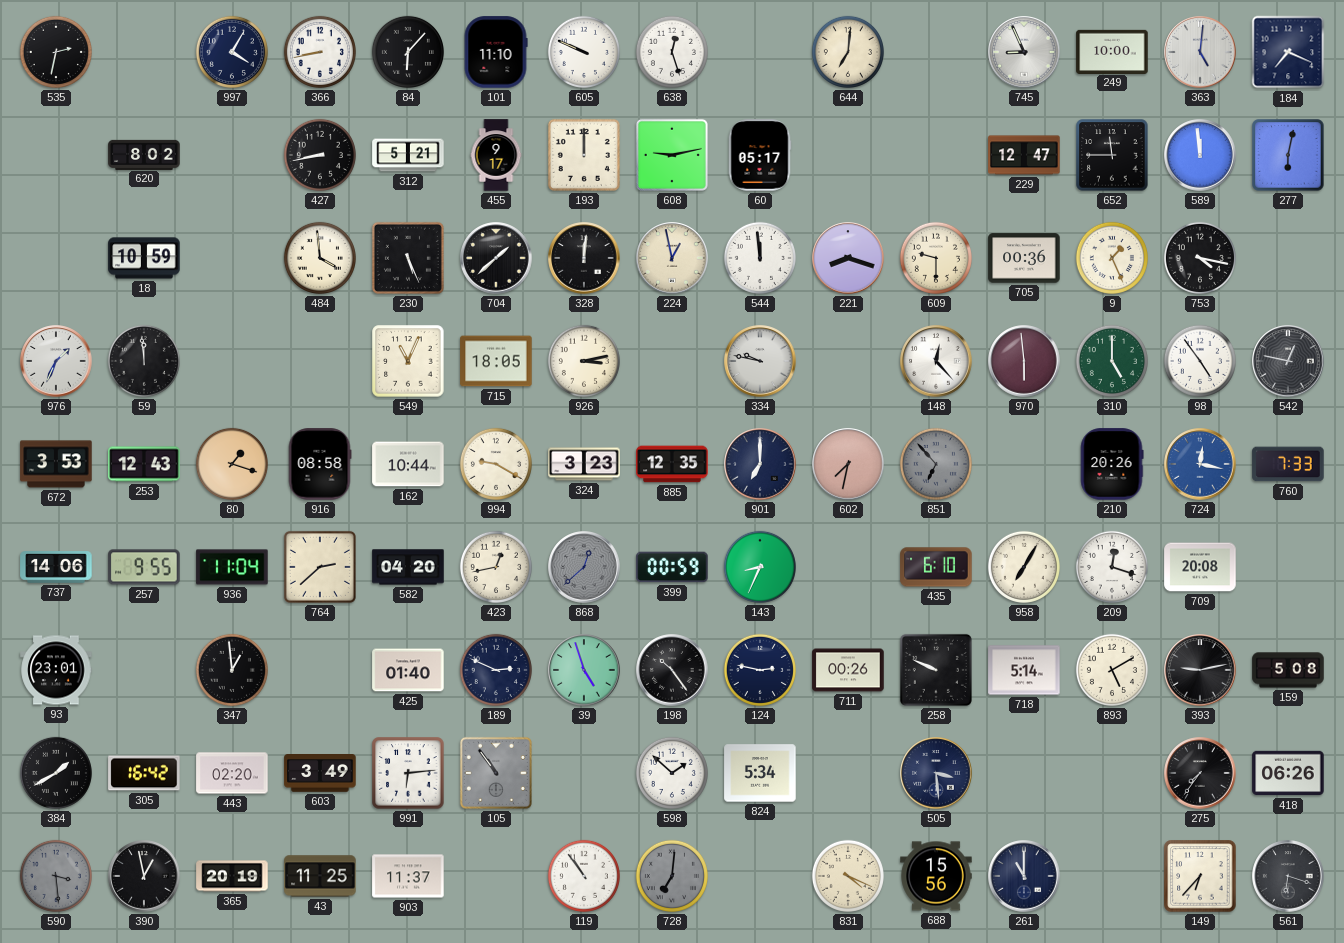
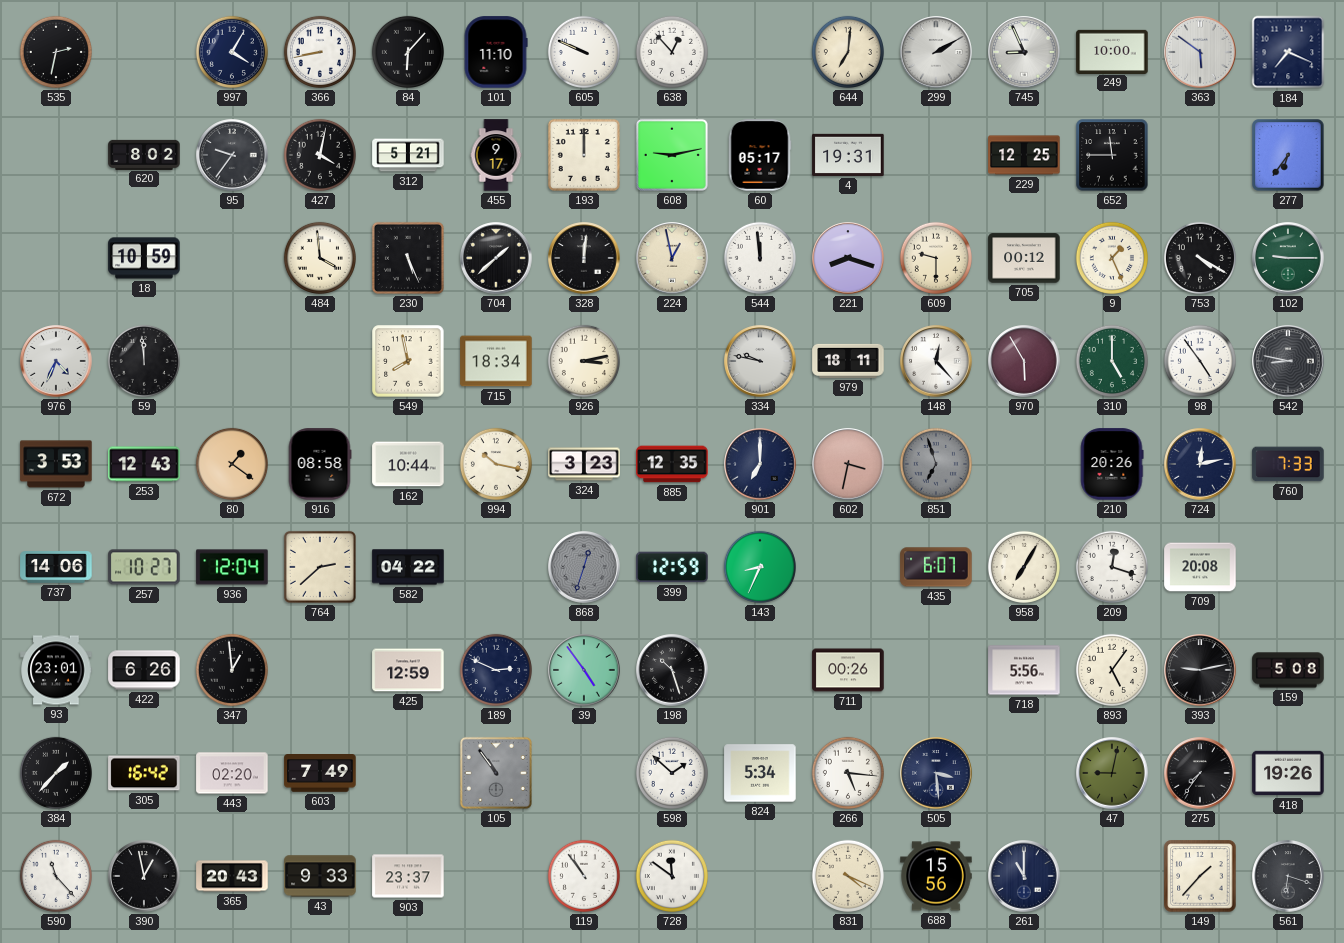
638: 12:27 -> 12:53 (672, 52)
299: none -> 2:10 (936, 52)
363: 5:01 -> 5:51 (1200, 52)
95: none -> 9:36 (232, 155)
427: 8:43 -> 4:02 (320, 155)
4: none -> 19:31 (848, 155)
229: 12:47 -> 12:25 (1024, 155)
589: 11:59 -> none (1200, 155)
277: 6:02 -> 6:36 (1288, 155)
705: 00:36 -> 00:12 (1024, 258)
753: 4:17 -> 4:20 (1200, 258)
102: none -> 9:15 (1288, 258)
976: 1:34 -> 4:34 (56, 361)
549: 11:04 -> 7:58 (408, 361)
715: 18:05 -> 18:34 (496, 361)
979: none -> 18:11 (848, 361)
970: 5:59 -> 5:55 (1024, 361)
542: 12:47 -> 8:47 (1288, 361)
80: 1:18 -> 1:21 (232, 464)
994: 9:20 -> 10:17 (496, 464)
602: 7:32 -> 3:32 (848, 464)
851: 6:53 -> 6:57 (936, 464)
724: 12:17 -> 12:13 (1200, 464)
724 dial: blue -> navy (1200, 464)
257: 9:55 -> 10:27 (144, 567)
936: 11:04 -> 12:04 (232, 567)
582: 04:20 -> 04:22 (408, 567)
423: 12:43 -> none (496, 567)
868: 12:38 -> 12:33 (584, 567)
399: 00:59 -> 12:59 (672, 567)
435: 6:10 -> 6:07 (936, 567)
422: none -> 6:26 (144, 670)
425: 01:40 -> 12:59 (408, 670)
39: 4:57 -> 4:54 (584, 670)
198: 10:24 -> 10:27 (672, 670)
124: 2:47 -> none (760, 670)
258: 9:49 -> none (936, 670)
718: 5:14 -> 5:56 (1024, 670)
893: 5:10 -> 5:06 (1112, 670)
384: 1:40 -> 1:37 (56, 773)
603: 3:49 -> 7:49 (320, 773)
991: 6:14 -> none (408, 773)
266: none -> 5:16 (848, 773)
47: none -> 9:02 (1112, 773)
418: 06:26 -> 19:26 (1288, 773)
590: 3:29 -> 11:23 (56, 876)
590 dial: grey -> white (56, 876)
365: 20:19 -> 20:43 (232, 876)
43: 11:25 -> 9:33 (320, 876)
903: 11:37 -> 23:37 (408, 876)
728: 7:01 -> 11:51 (672, 876)
728 dial: grey -> white (672, 876)
149: 6:37 -> 1:37 (1200, 876)
